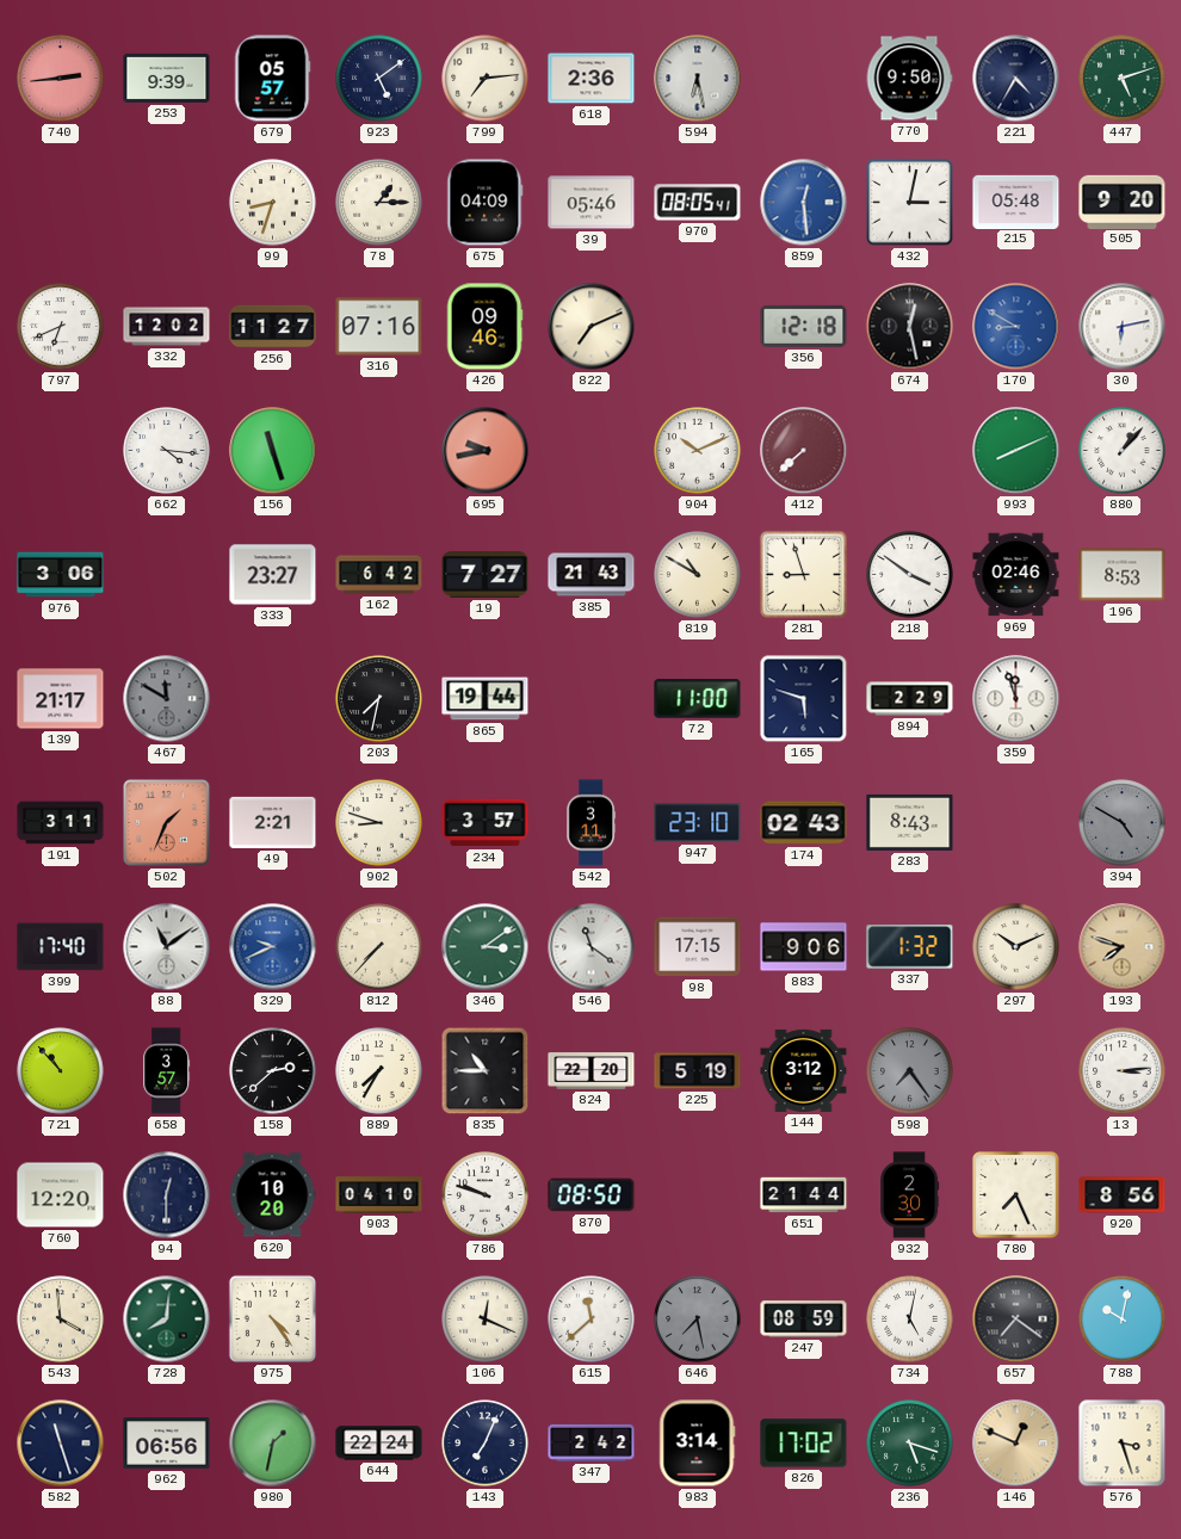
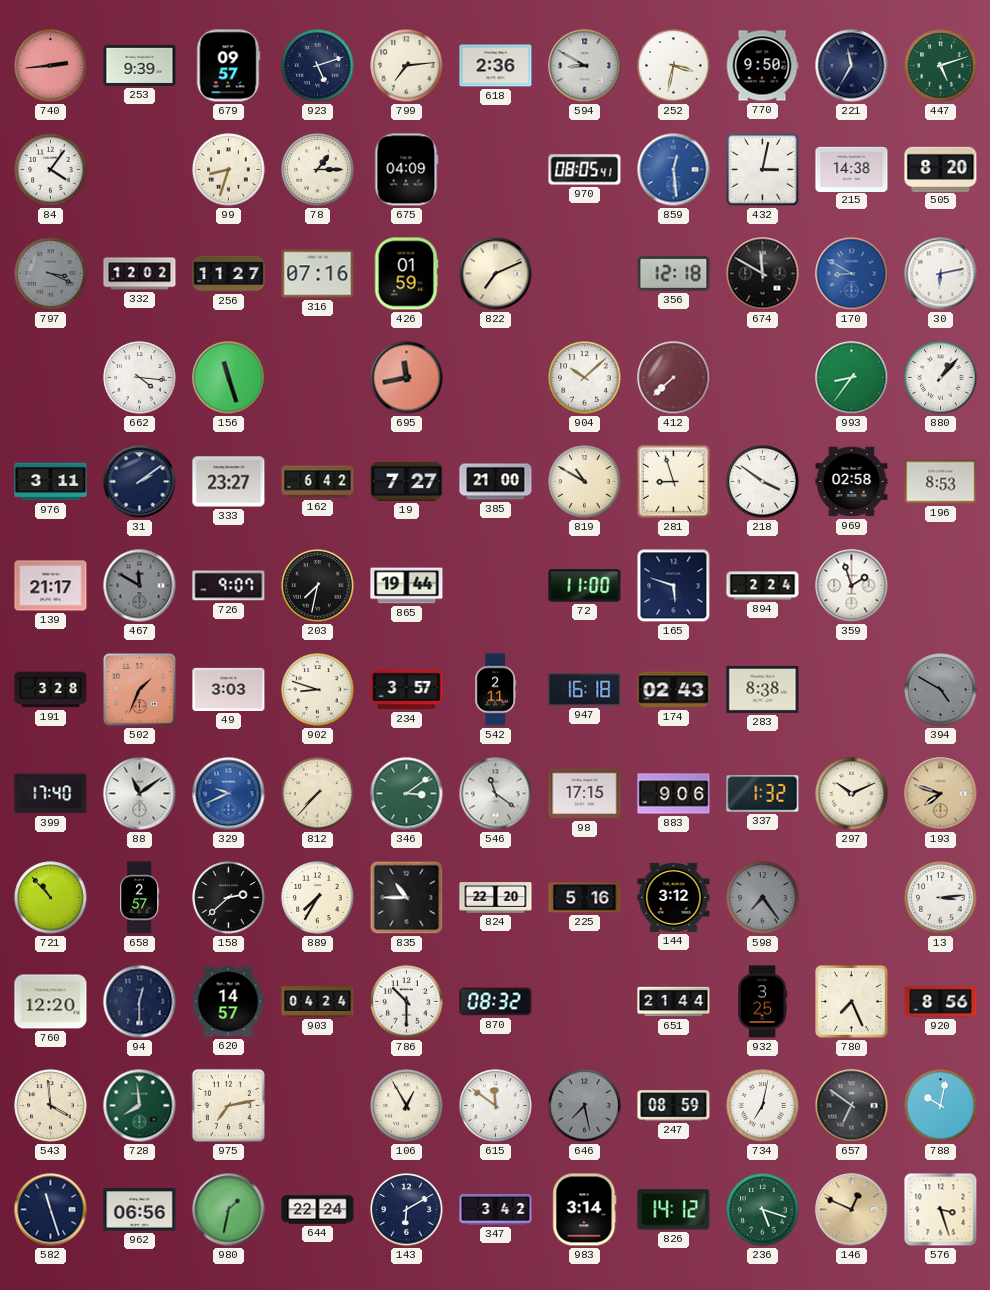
679: 05:57 -> 09:57 (228, 66)
923: 5:09 -> 5:12 (318, 66)
594: 6:28 -> 8:50 (585, 66)
252: none -> 3:32 (674, 66)
221: 4:35 -> 11:35 (852, 66)
84: none -> 4:06 (51, 170)
39: 05:46 -> none (592, 203)
215: 05:48 -> 14:38 (852, 169)
505: 9:20 -> 8:20 (941, 169)
797: 6:41 -> 3:19 (51, 274)
797 dial: white -> grey (51, 274)
426: 09:46 -> 01:59 (406, 274)
674: 12:28 -> 11:50 (763, 274)
695: 9:43 -> 11:43 (407, 378)
904: 10:11 -> 10:08 (585, 378)
993: 8:11 -> 8:36 (852, 378)
976: 3:06 -> 3:11 (51, 482)
31: none -> 2:09 (140, 482)
385: 21:43 -> 21:00 (496, 482)
969: 02:46 -> 02:58 (852, 482)
726: none -> 9:07 (229, 586)
894: 2:29 -> 2:24 (763, 586)
359: 11:57 -> 1:57 (852, 586)
191: 3:11 -> 3:28 (51, 690)
49: 2:21 -> 3:03 (229, 689)
542: 3:11 -> 2:11 (496, 690)
947: 23:10 -> 16:18 (585, 690)
283: 8:43 -> 8:38 (763, 689)
658: 3:57 -> 2:57 (140, 898)
225: 5:19 -> 5:16 (585, 898)
620: 10:20 -> 14:57 (228, 1002)
903: 04:10 -> 04:24 (318, 1002)
786: 9:48 -> 10:30 (407, 1002)
870: 08:50 -> 08:32 (496, 1002)
932: 2:30 -> 3:25 (763, 1002)
728: 8:01 -> 7:59 (140, 1106)
975: 4:24 -> 7:13 (228, 1105)
106: 12:19 -> 12:55 (407, 1106)
615: 11:38 -> 11:51 (496, 1106)
734: 5:02 -> 7:02 (763, 1106)
657: 7:21 -> 6:51 (852, 1106)
143: 7:04 -> 6:10 (407, 1210)
347: 2:42 -> 3:42 (496, 1209)
826: 17:02 -> 14:12 (674, 1210)
